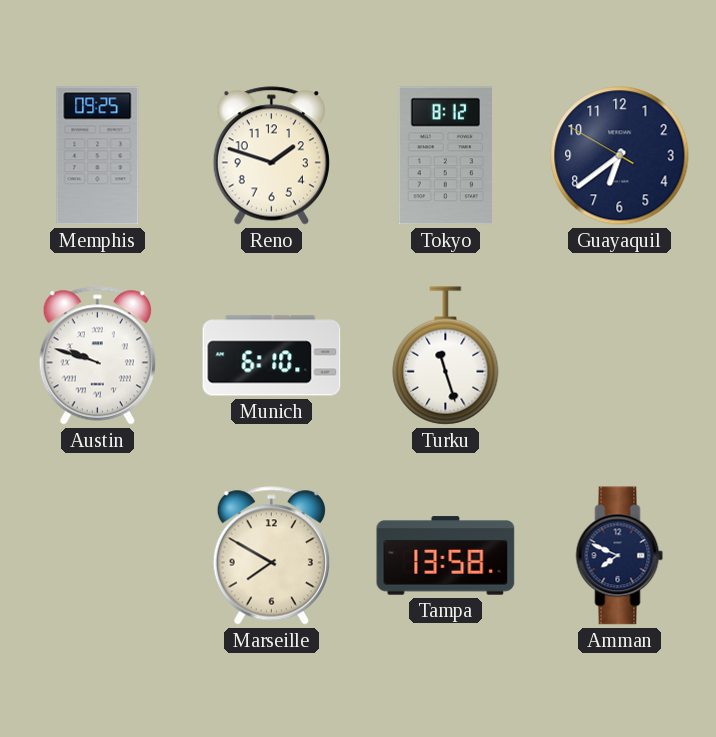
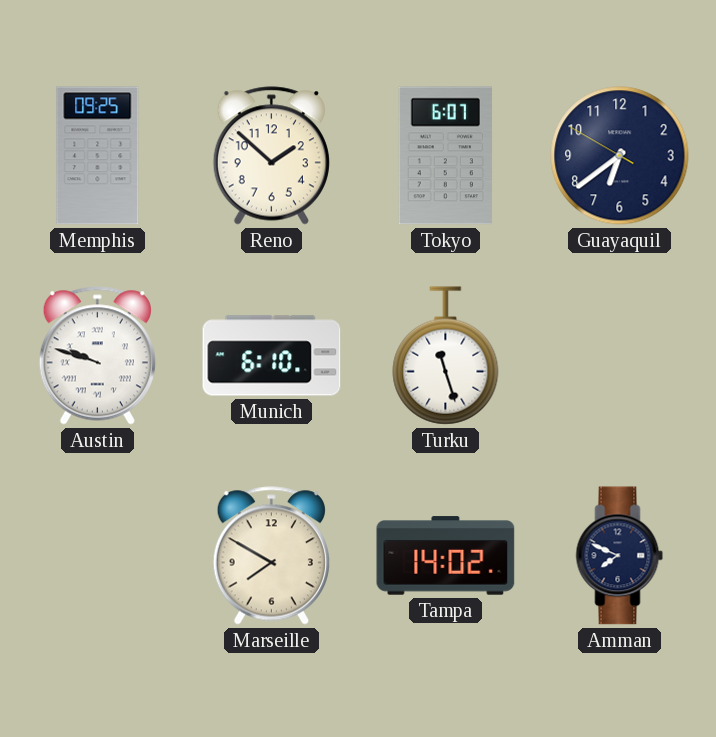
Reno: 1:48 -> 1:52 (271, 156)
Tokyo: 8:12 -> 6:07 (445, 156)
Tampa: 13:58 -> 14:02 (446, 556)
